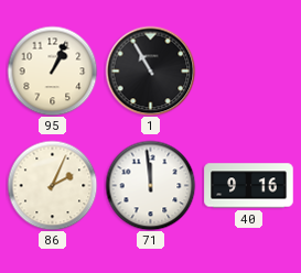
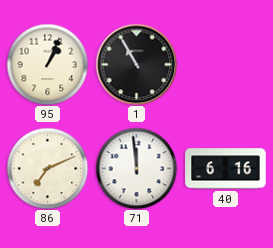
86: 2:04 -> 7:11 (47, 168)
40: 9:16 -> 6:16 (226, 169)
